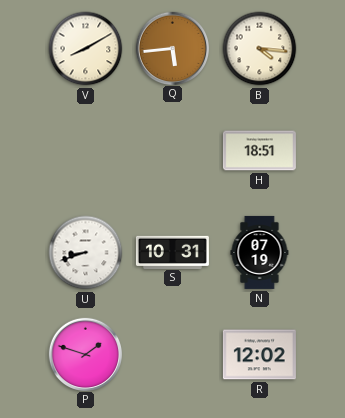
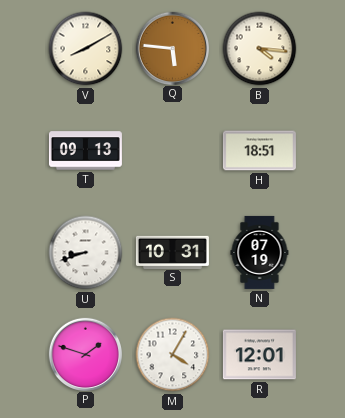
Q: 5:44 -> 5:46 (172, 48)
T: none -> 09:13 (85, 151)
M: none -> 4:05 (173, 355)
R: 12:02 -> 12:01 (259, 355)
